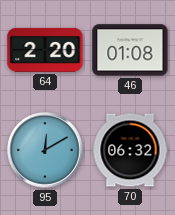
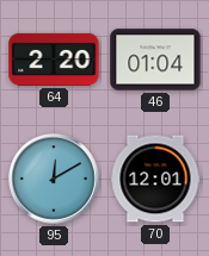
46: 01:08 -> 01:04 (155, 60)
70: 06:32 -> 12:01 (155, 179)
